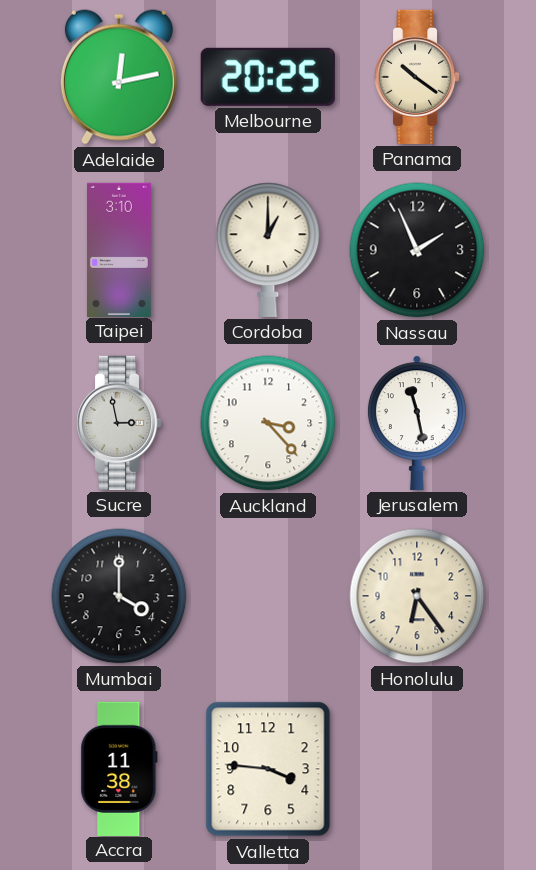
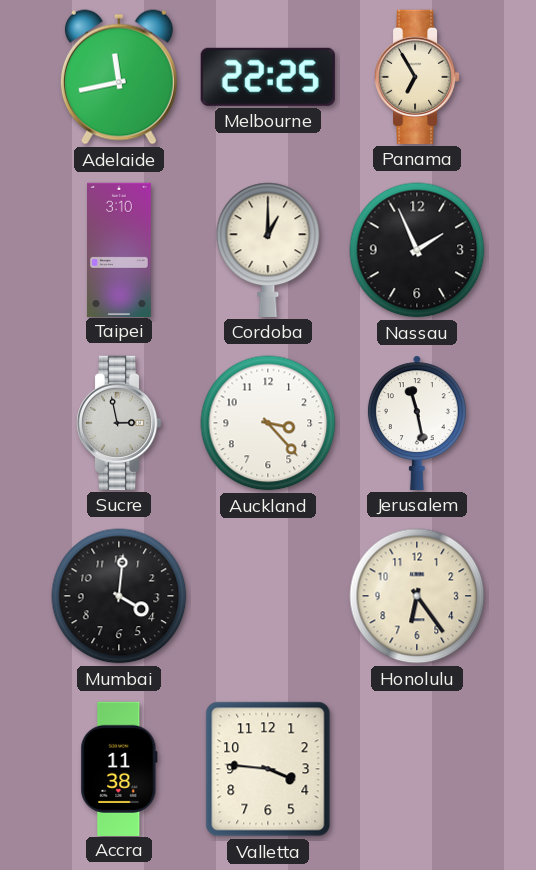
Adelaide: 12:13 -> 11:43 (119, 77)
Melbourne: 20:25 -> 22:25 (268, 77)
Panama: 10:21 -> 6:55 (417, 77)
Mumbai: 4:00 -> 4:01 (119, 596)
